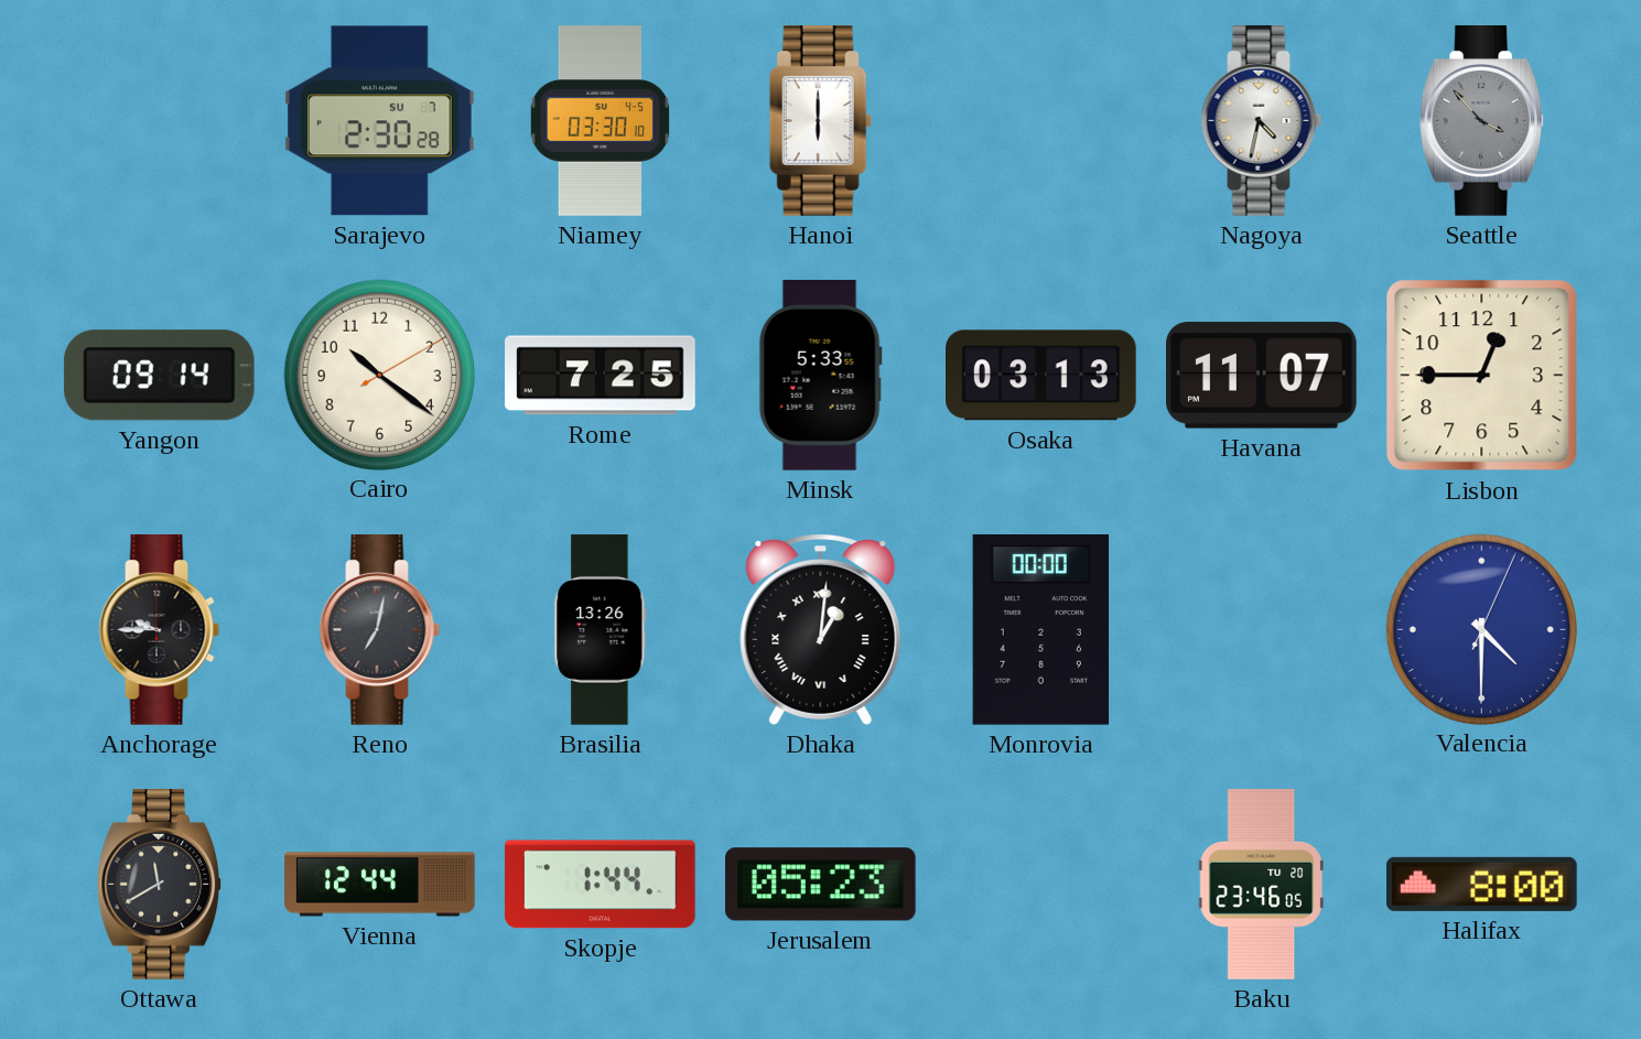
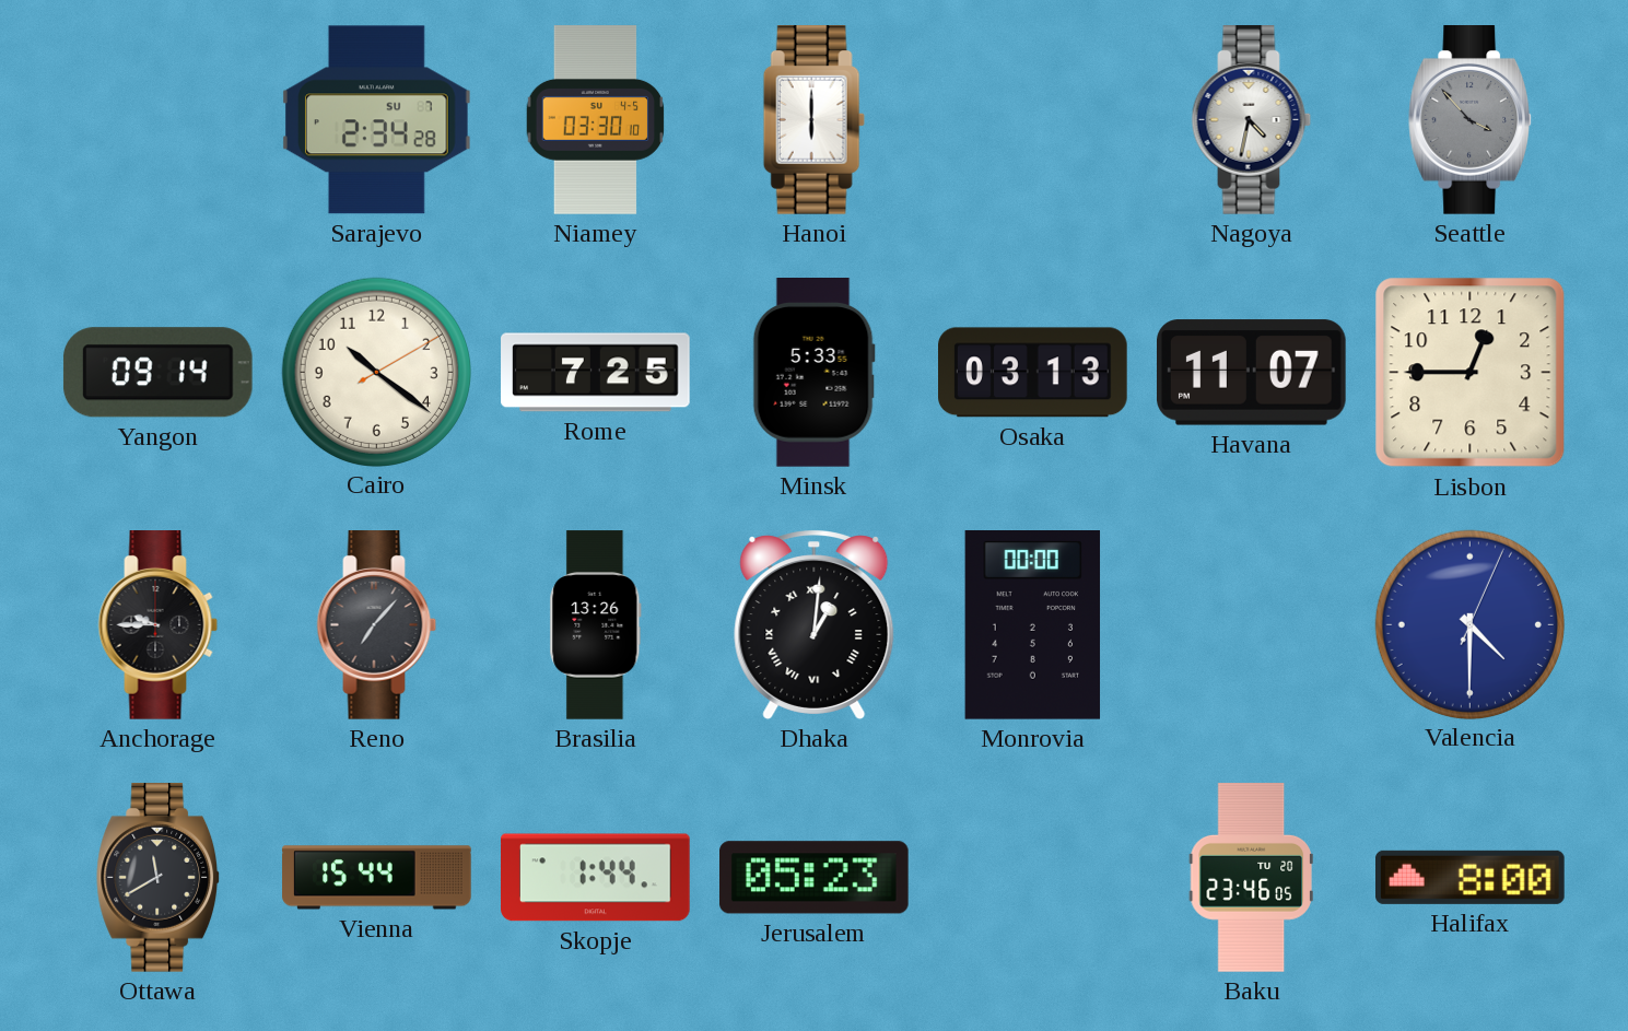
Sarajevo: 2:30 -> 2:34 (377, 120)
Reno: 7:02 -> 7:07 (377, 625)
Vienna: 12:44 -> 15:44 (377, 878)
